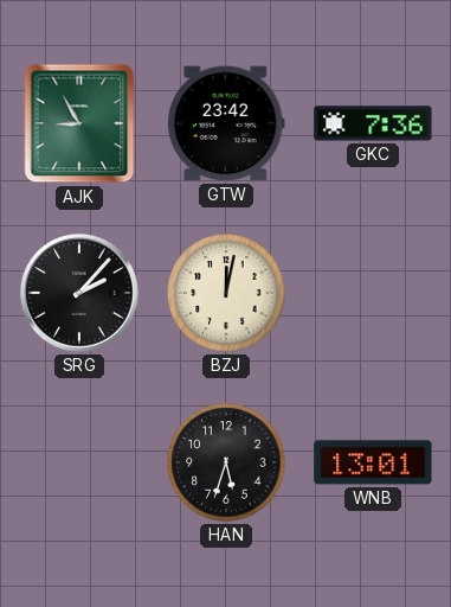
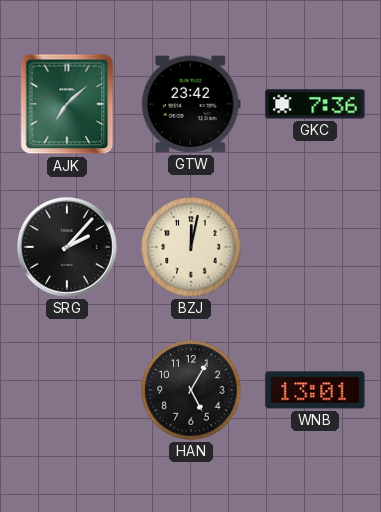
AJK: 8:55 -> 7:08 (67, 104)
HAN: 5:33 -> 5:05 (191, 390)
